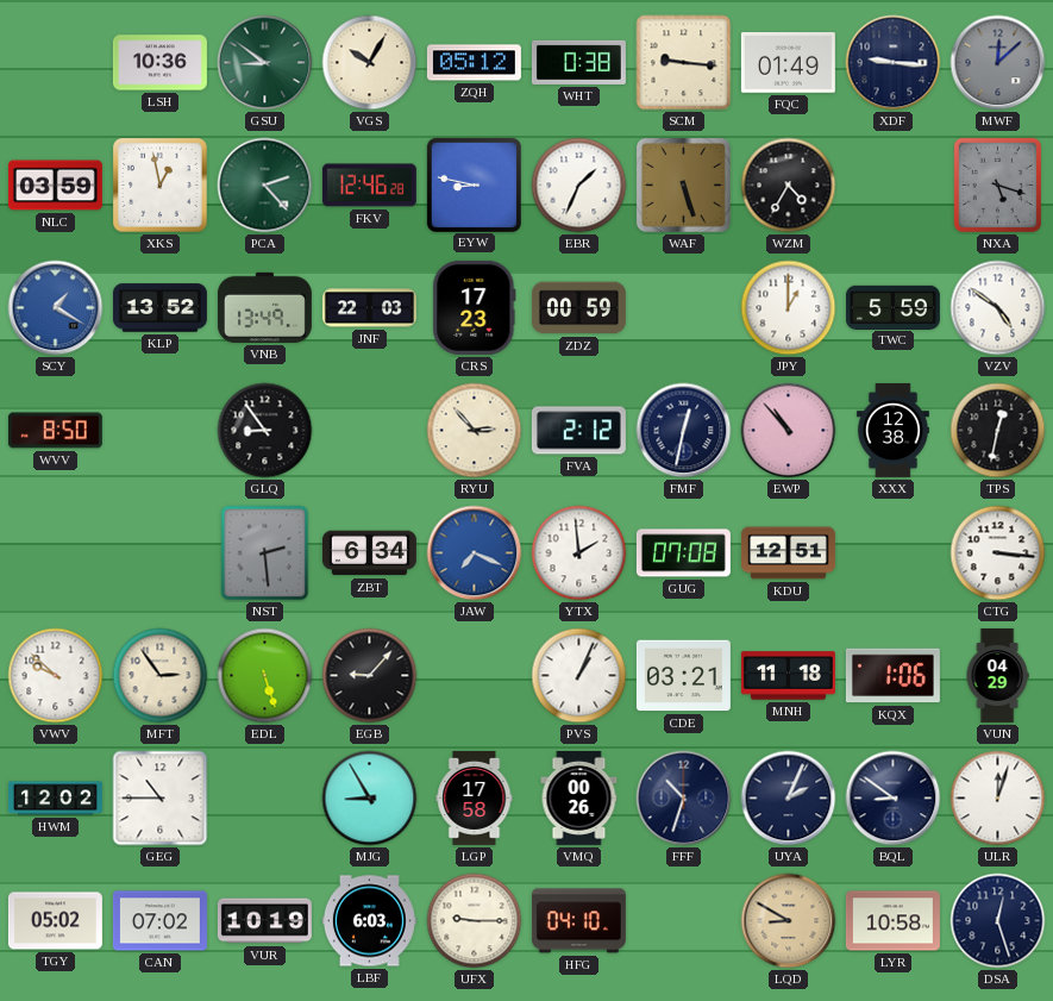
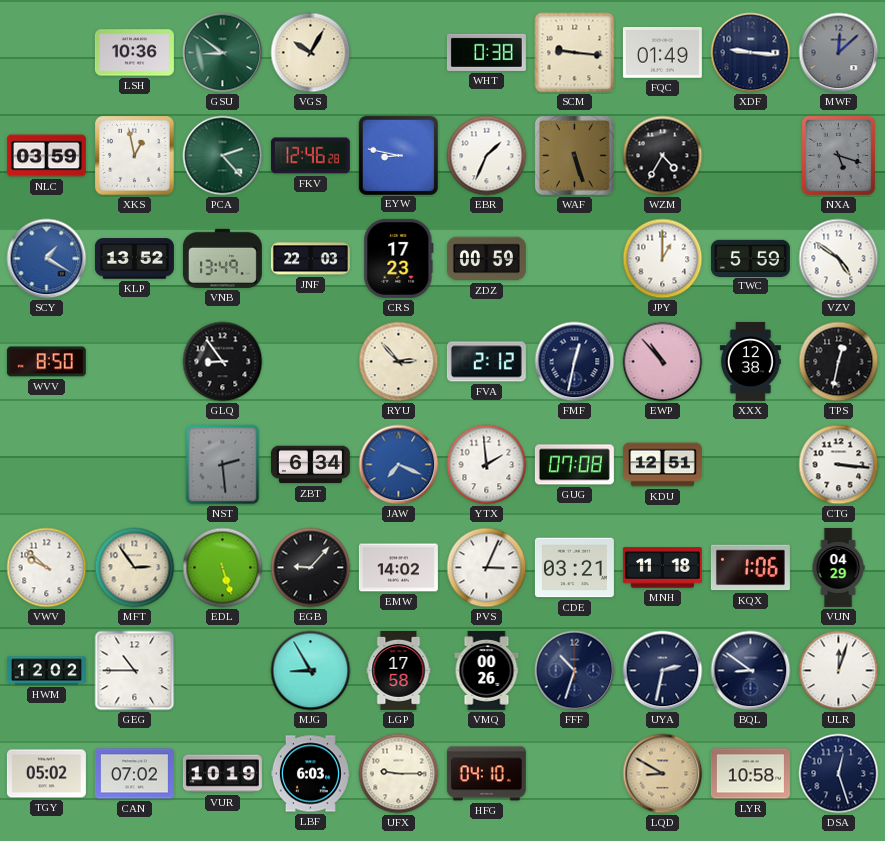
ZQH: 05:12 -> none (474, 63)
EMW: none -> 14:02 (398, 568)
PVS: 1:04 -> 3:04 (487, 568)
UYA: 2:04 -> 2:32 (663, 671)
